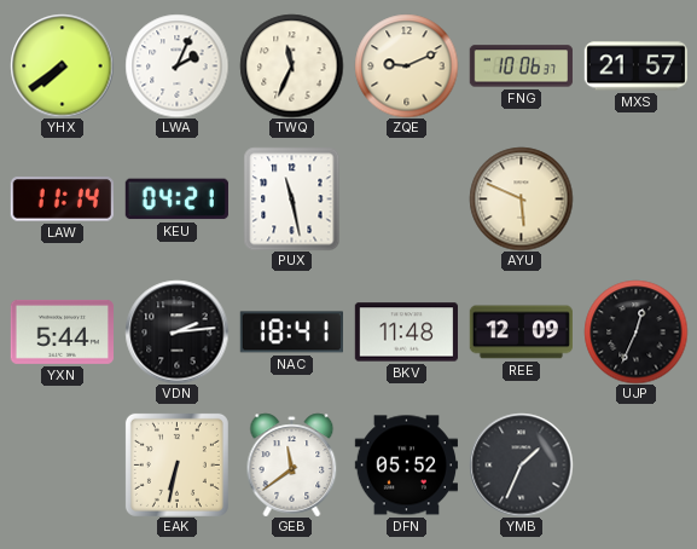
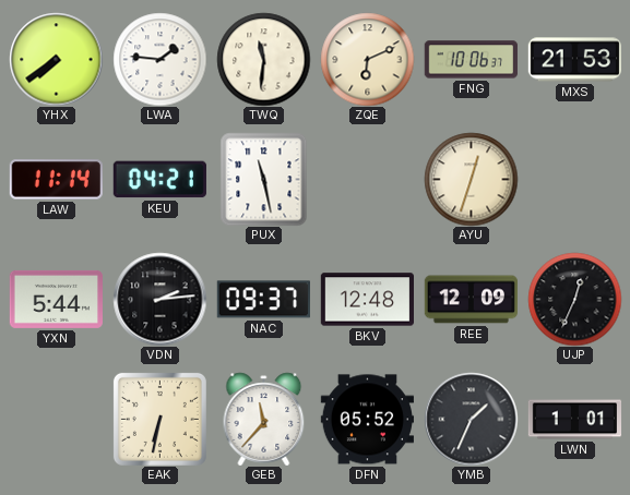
LWA: 2:04 -> 1:46 (159, 59)
TWQ: 11:34 -> 11:31 (263, 59)
ZQE: 9:11 -> 6:11 (367, 59)
MXS: 21:57 -> 21:53 (574, 60)
AYU: 5:49 -> 12:33 (471, 179)
NAC: 18:41 -> 09:37 (263, 300)
BKV: 11:48 -> 12:48 (367, 300)
GEB: 11:39 -> 11:37 (264, 419)
LWN: none -> 1:01 (574, 420)
